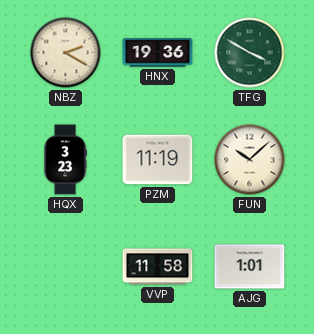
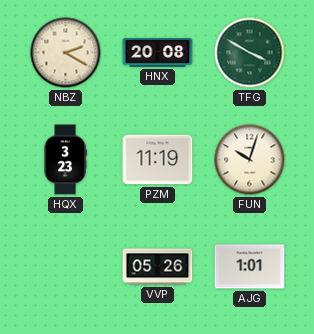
HNX: 19:36 -> 20:08 (158, 53)
FUN: 10:08 -> 10:03 (250, 160)
VVP: 11:58 -> 05:26 (158, 267)
